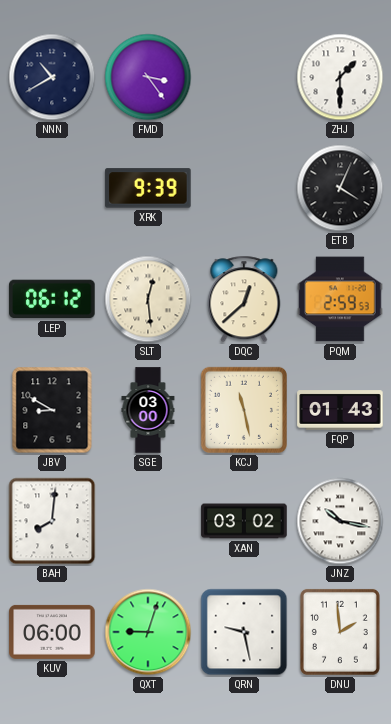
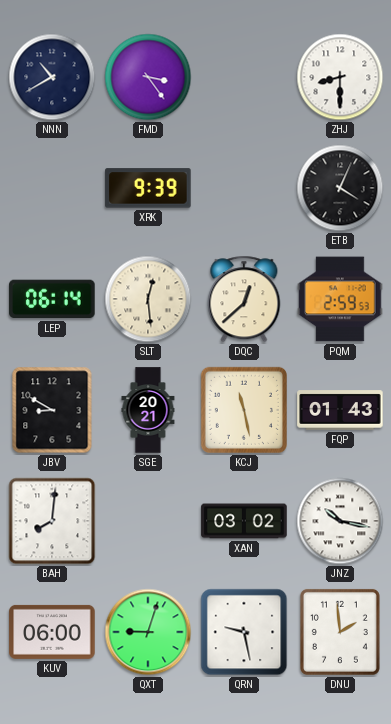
ZHJ: 1:30 -> 8:30 (340, 77)
LEP: 06:12 -> 06:14 (52, 299)
SGE: 03:00 -> 20:21 (148, 410)
